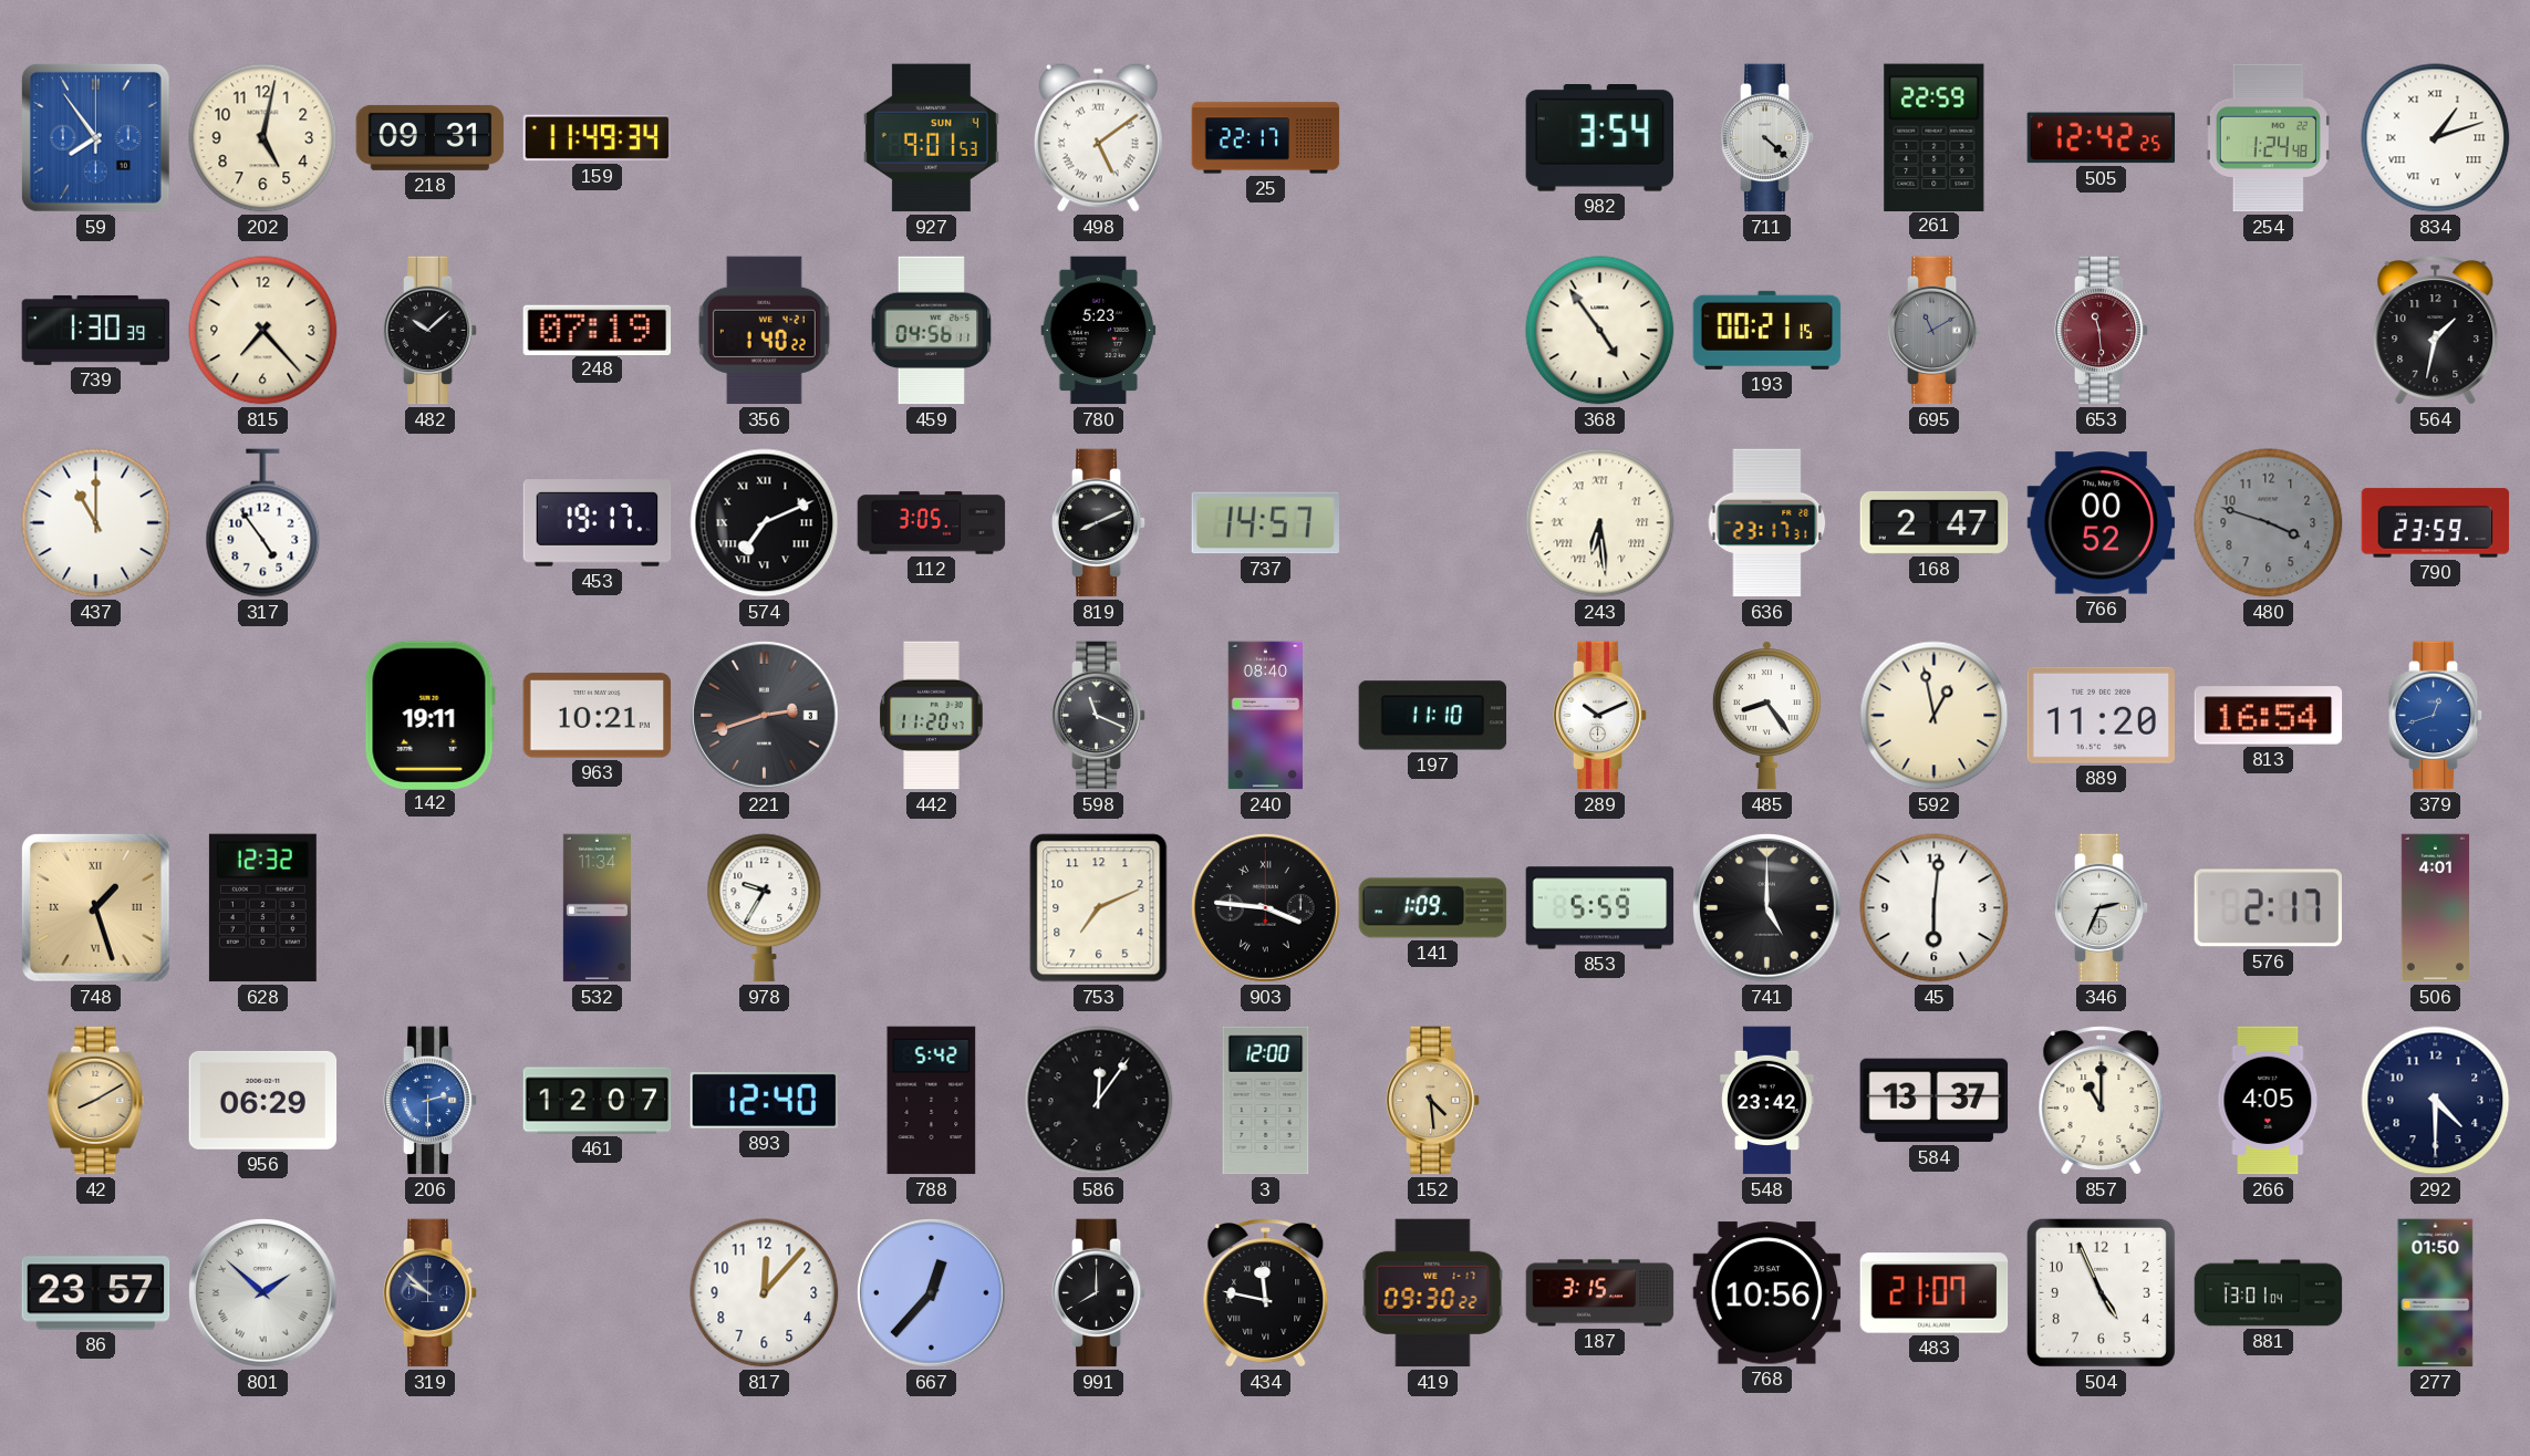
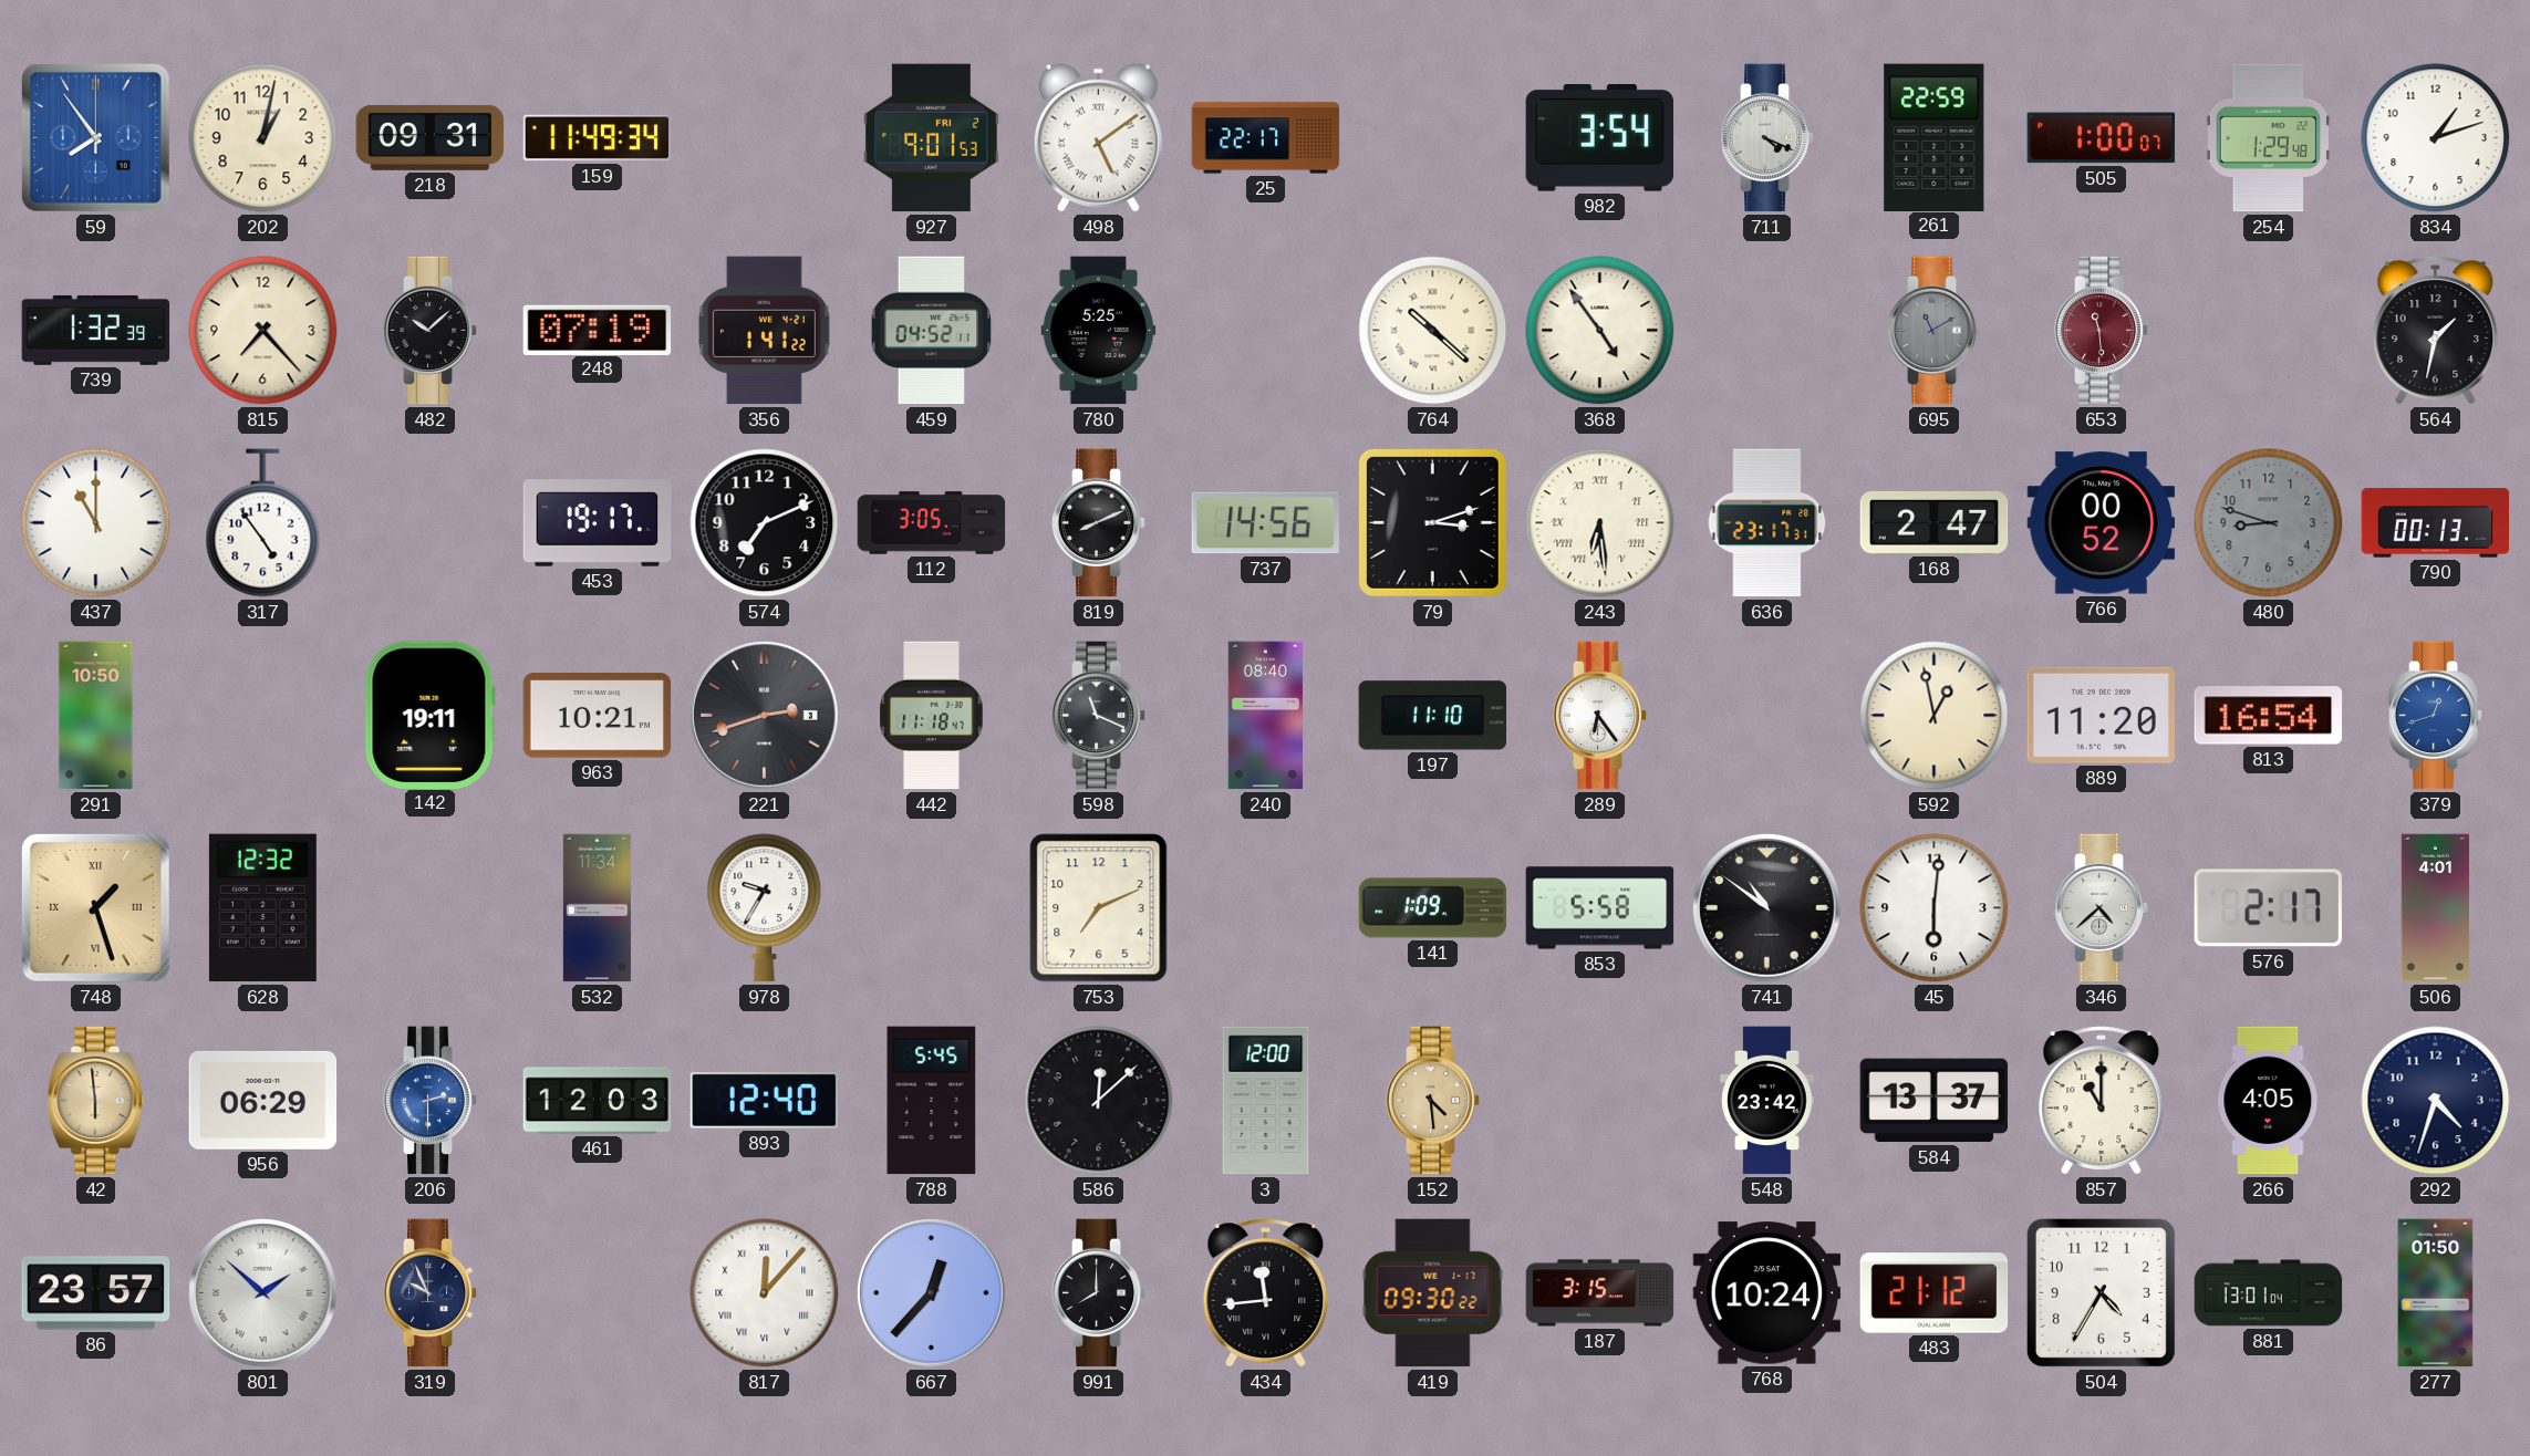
202: 5:02 -> 1:02 (263, 138)
927 date: SUN 4 -> FRI 2 (931, 138)
711: 4:22 -> 4:19 (1767, 138)
505: 12:42 -> 1:00 (2102, 138)
254: 1:24 -> 1:29 (2268, 138)
834 numerals: Roman -> Arabic (2436, 138)
739: 1:30 -> 1:32 (96, 330)
356: 1:40 -> 1:41 (764, 331)
459: 04:56 -> 04:52 (932, 331)
780: 5:23 -> 5:25 (1099, 331)
764: none -> 10:22 (1433, 331)
193: 00:21 -> none (1767, 330)
574 numerals: Roman -> Arabic (765, 523)
737: 14:57 -> 14:56 (1265, 523)
79: none -> 3:12 (1432, 522)
480: 3:48 -> 8:48 (2269, 523)
790: 23:59 -> 00:13 (2436, 523)
291: none -> 10:50 (96, 716)
442: 11:20 -> 11:18 (932, 716)
289: 10:11 -> 6:24 (1600, 716)
485: 8:24 -> none (1766, 716)
903: 3:46 -> none (1266, 908)
853: 5:59 -> 5:58 (1600, 908)
741: 5:00 -> 10:51 (1767, 908)
346: 2:34 -> 4:38 (2102, 908)
42: 8:10 -> 5:59 (96, 1101)
461: 12:07 -> 12:03 (598, 1101)
788: 5:42 -> 5:45 (932, 1101)
586: 12:06 -> 12:08 (1099, 1101)
292: 4:30 -> 4:33 (2436, 1101)
319: 9:52 -> 9:56 (431, 1293)
817 numerals: Arabic -> Roman (765, 1293)
434: 11:47 -> 11:44 (1266, 1293)
768: 10:56 -> 10:24 (1767, 1293)
483: 21:07 -> 21:12 (1935, 1293)
504: 4:56 -> 4:35 (2101, 1292)
